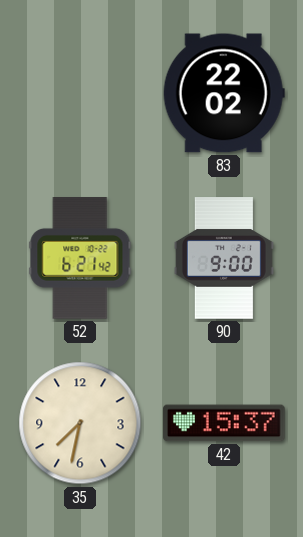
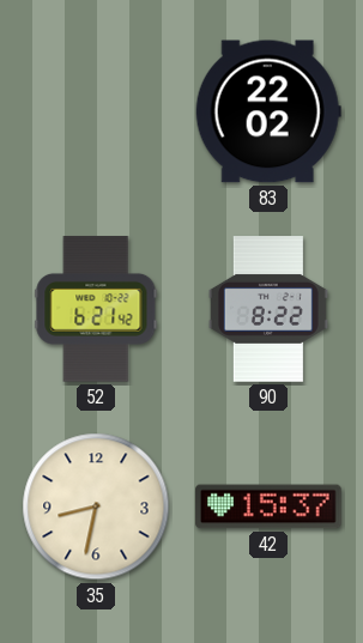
90: 9:00 -> 8:22 (268, 309)
35: 7:32 -> 8:32 (96, 506)
